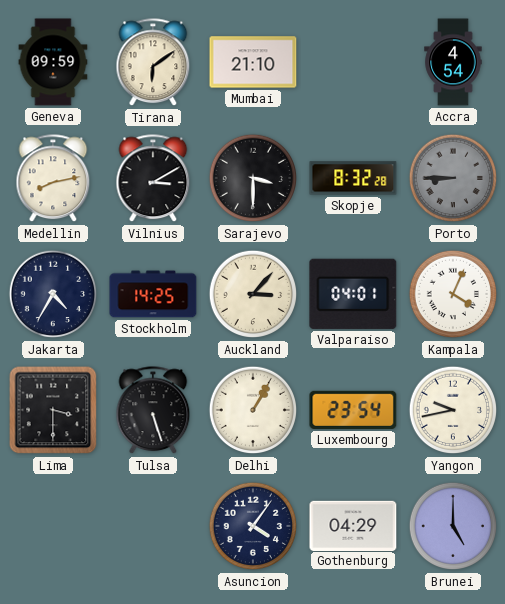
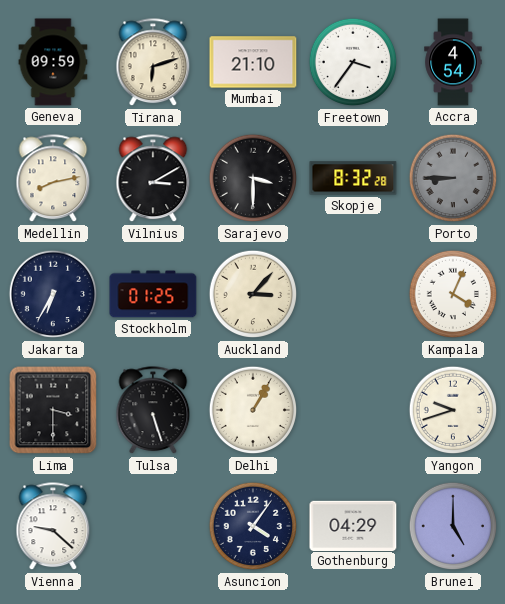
Tirana: 6:09 -> 6:12 (153, 63)
Freetown: none -> 3:36 (353, 62)
Jakarta: 4:35 -> 6:35 (53, 294)
Stockholm: 14:25 -> 01:25 (153, 294)
Valparaiso: 04:01 -> none (353, 294)
Luxembourg: 23:54 -> none (353, 410)
Yangon: 9:43 -> 9:42 (453, 410)
Vienna: none -> 9:22 (53, 527)
